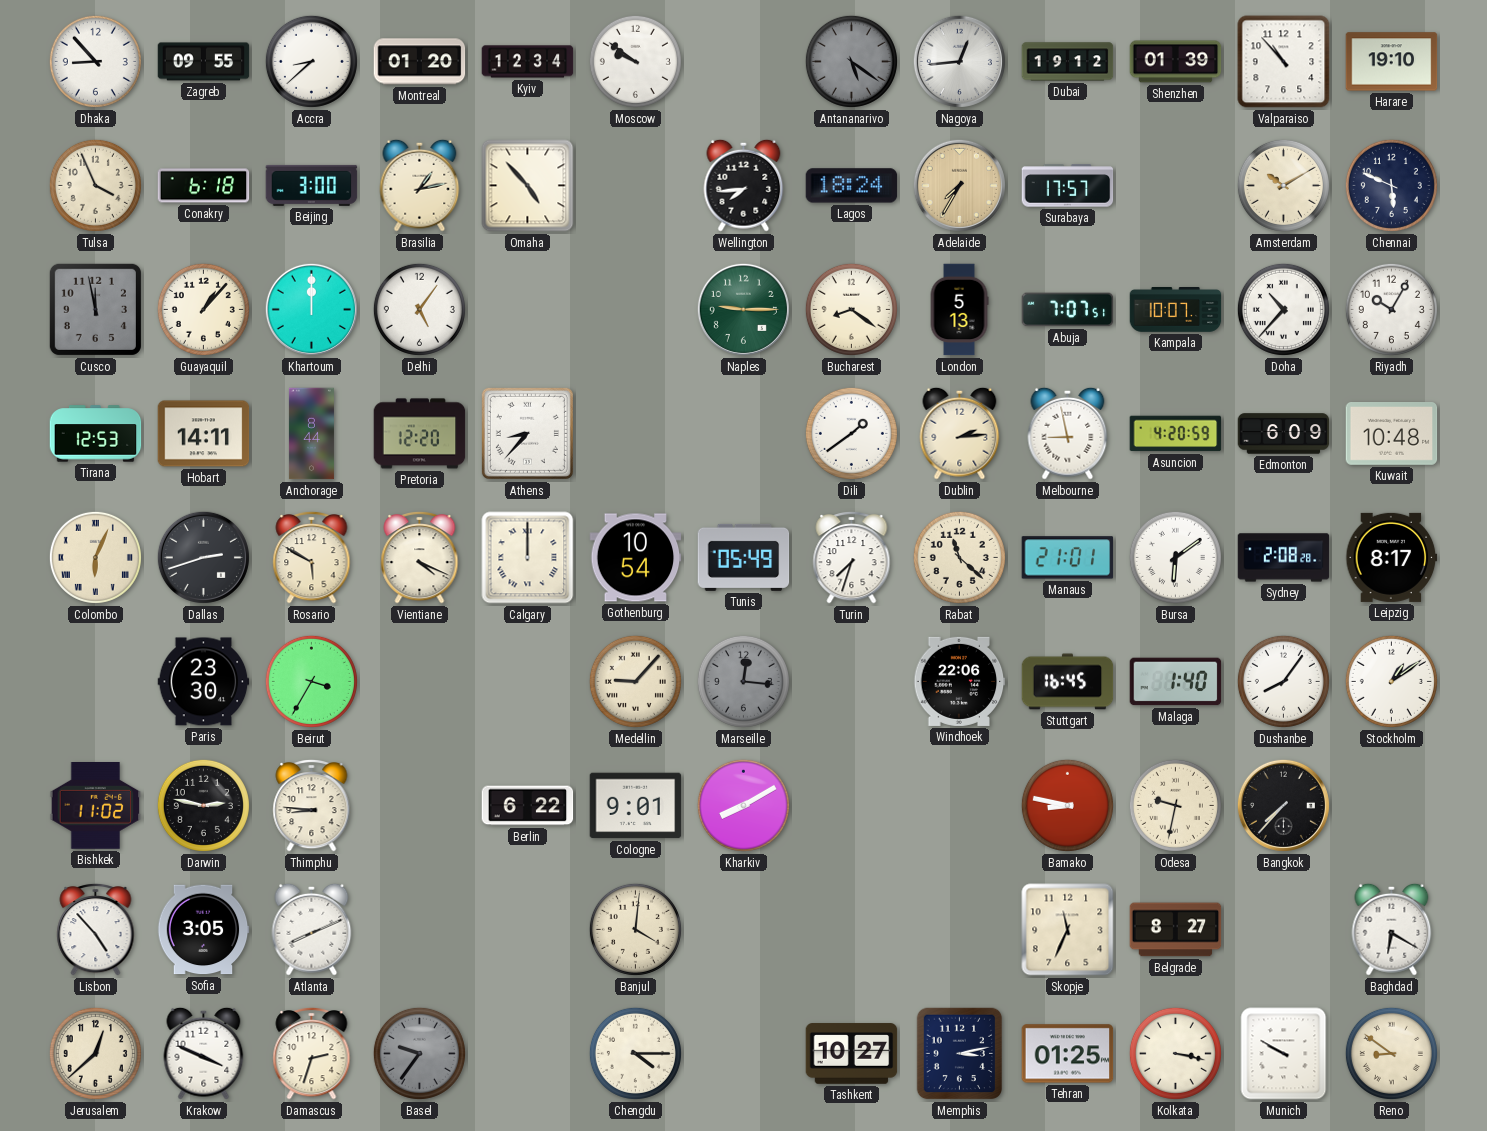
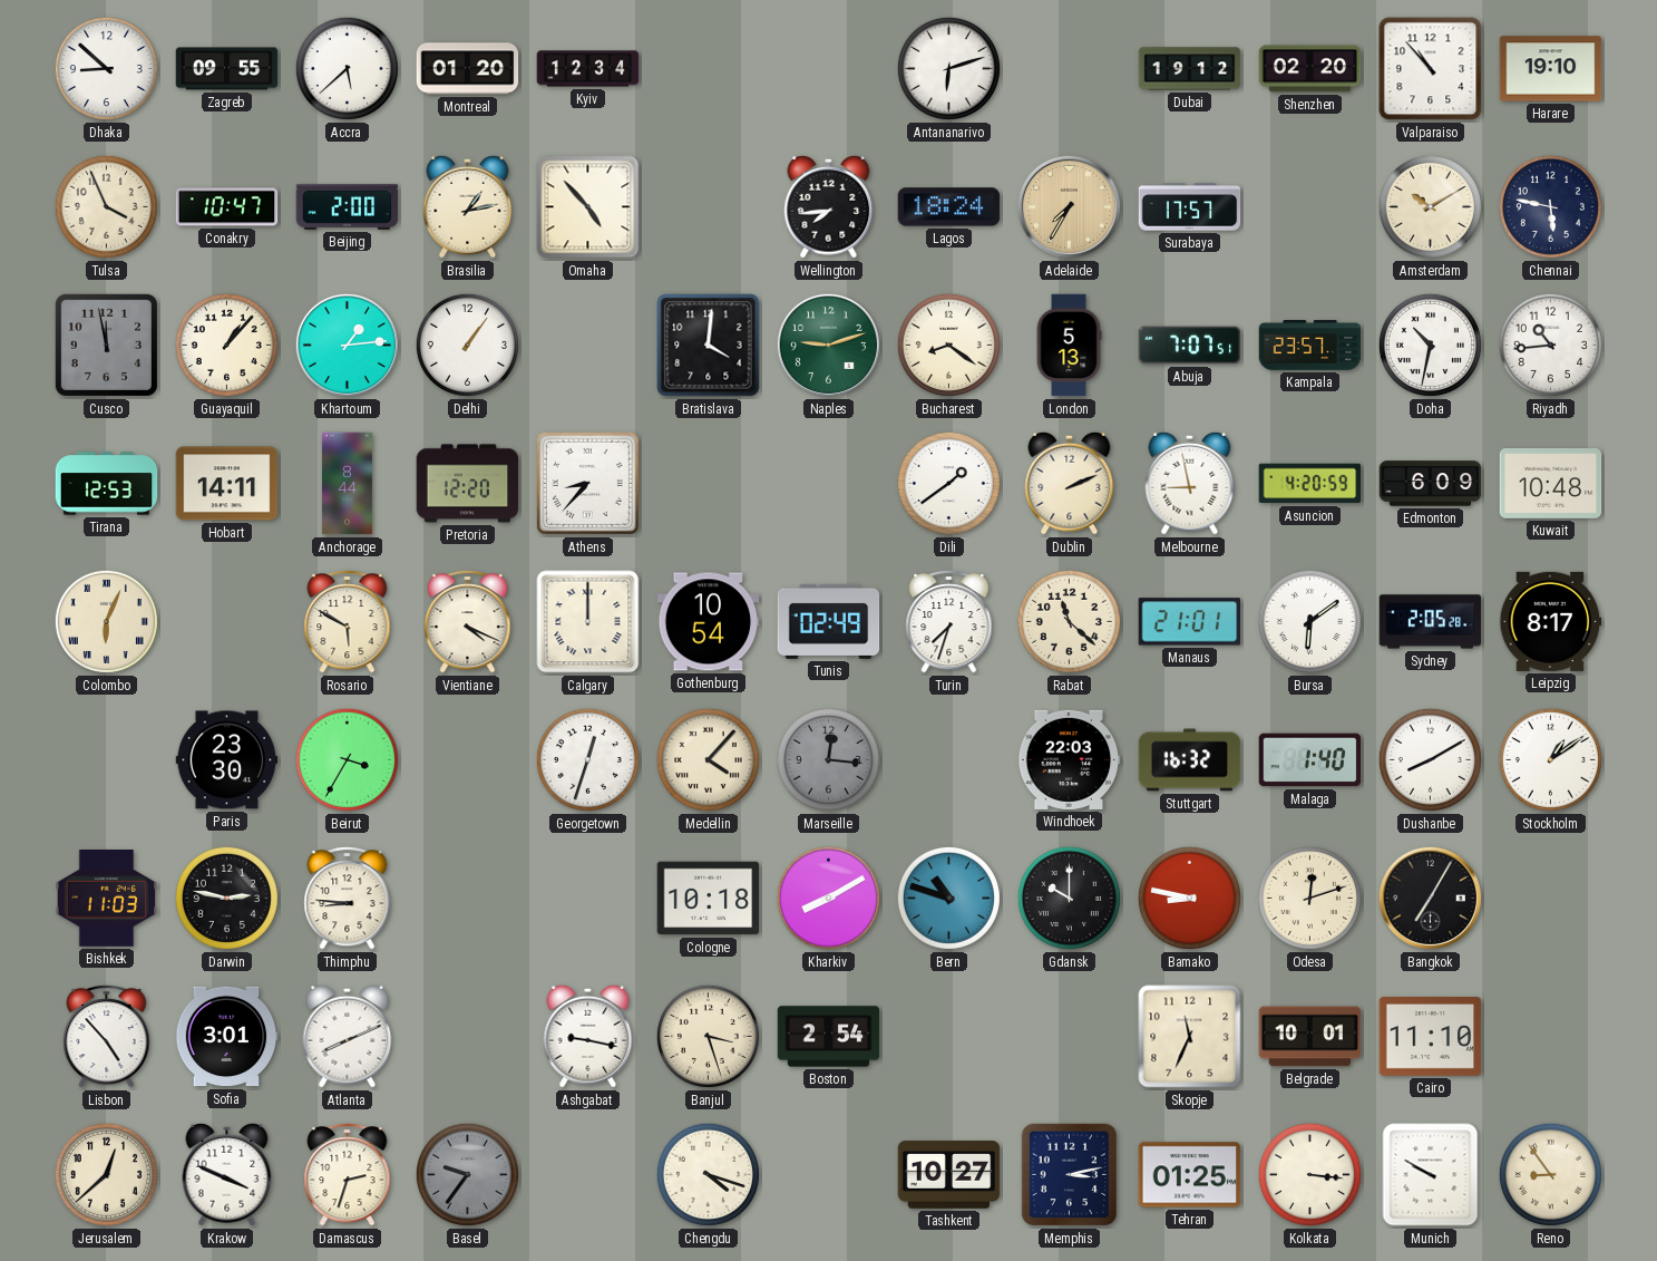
Dhaka: 8:53 -> 8:52 (106, 68)
Accra: 8:38 -> 5:38 (347, 68)
Moscow: 9:51 -> none (635, 61)
Antananarivo: 5:21 -> 6:12 (948, 68)
Antananarivo dial: grey -> white (948, 68)
Nagoya: 12:44 -> none (959, 61)
Shenzhen: 01:39 -> 02:20 (1310, 69)
Conakry: 6:18 -> 10:47 (227, 207)
Beijing: 3:00 -> 2:00 (348, 206)
Chennai: 5:49 -> 5:47 (1550, 206)
Khartoum: 12:00 -> 1:14 (347, 345)
Delhi: 5:06 -> 1:06 (467, 345)
Bratislava: none -> 4:01 (709, 346)
Naples: 9:15 -> 9:12 (828, 345)
Kampala: 10:07 -> 23:57 (1310, 346)
Doha: 10:37 -> 10:32 (1430, 345)
Riyadh: 10:05 -> 10:44 (1550, 345)
Dublin: 2:14 -> 2:11 (1070, 483)
Dallas: 2:42 -> none (203, 557)
Tunis: 05:49 -> 02:49 (829, 621)
Sydney: 2:08 -> 2:05 (1431, 622)
Georgetown: none -> 12:33 (587, 759)
Medellin: 9:07 -> 4:07 (708, 759)
Windhoek: 22:06 -> 22:03 (1070, 759)
Stuttgart: 16:45 -> 16:32 (1190, 760)
Dushanbe: 8:06 -> 8:10 (1430, 759)
Bishkek: 11:02 -> 11:03 (107, 899)
Berlin: 6:22 -> none (528, 806)
Cologne: 9:01 -> 10:18 (709, 899)
Bern: none -> 10:48 (948, 898)
Gdansk: none -> 10:00 (1069, 898)
Odesa: 9:32 -> 12:12 (1309, 898)
Bangkok: 7:37 -> 7:05 (1430, 898)
Sofia: 3:05 -> 3:01 (226, 1037)
Ashgabat: none -> 9:17 (588, 1036)
Banjul: 4:01 -> 3:27 (708, 1036)
Boston: none -> 2:54 (829, 1037)
Belgrade: 8:27 -> 10:01 (1310, 1037)
Cairo: none -> 11:10 (1431, 1037)
Baghdad: 6:20 -> none (1392, 929)
Chengdu: 4:15 -> 4:18 (708, 1174)
Kolkata: 3:17 -> 3:16 (1309, 1174)
Reno: 8:51 -> 8:54 (1550, 1174)
